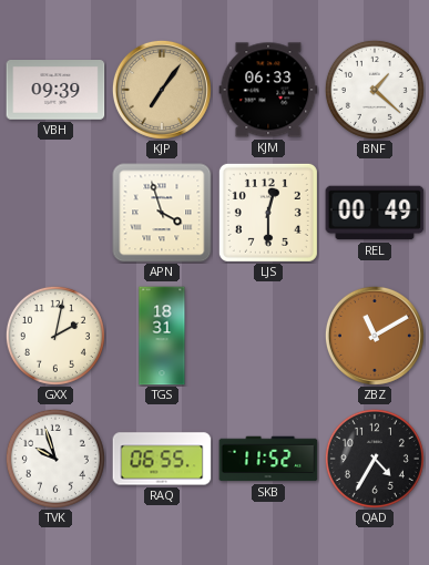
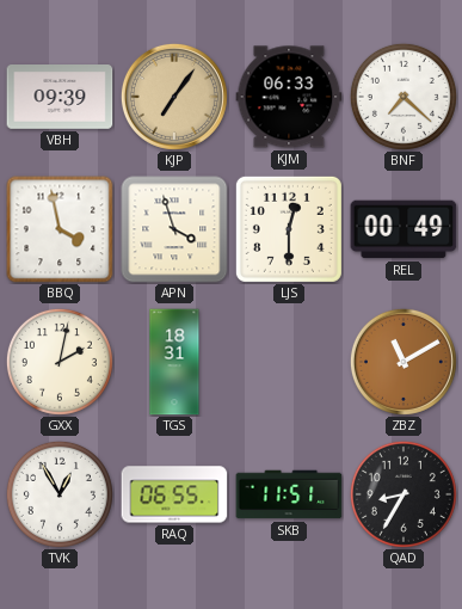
BNF: 1:22 -> 7:22 (404, 97)
BBQ: none -> 3:58 (60, 229)
TVK: 9:57 -> 12:55 (60, 494)
SKB: 11:52 -> 11:51 (289, 494)
QAD: 4:35 -> 8:35 (404, 494)
